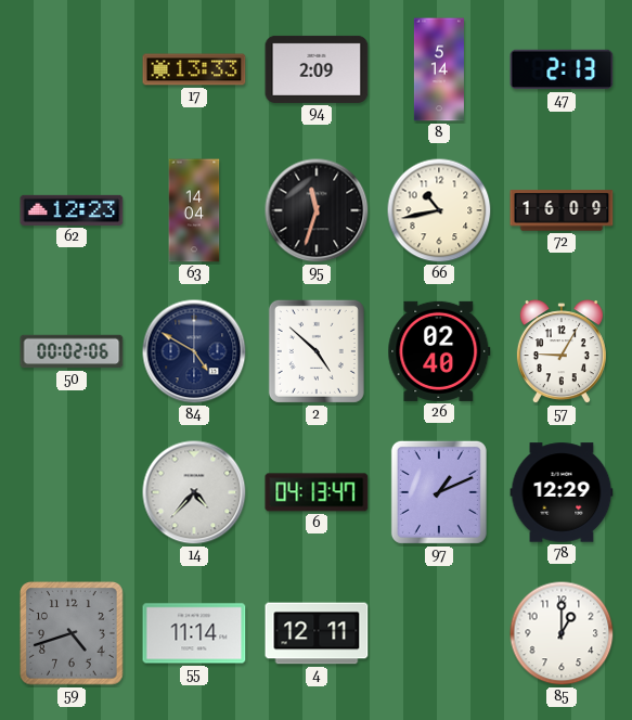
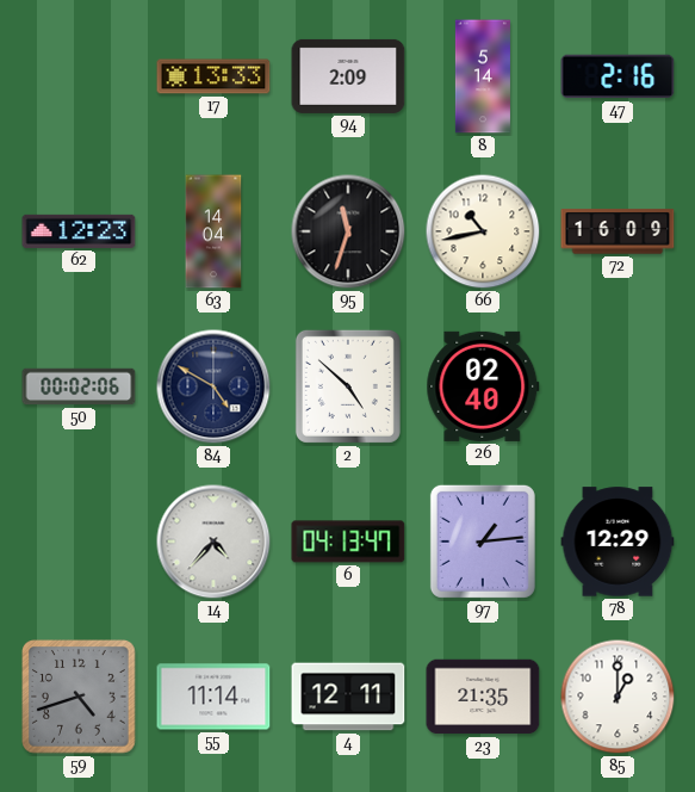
47: 2:13 -> 2:16 (618, 76)
57: 9:05 -> none (562, 352)
97: 1:11 -> 1:14 (483, 542)
23: none -> 21:35 (483, 697)
